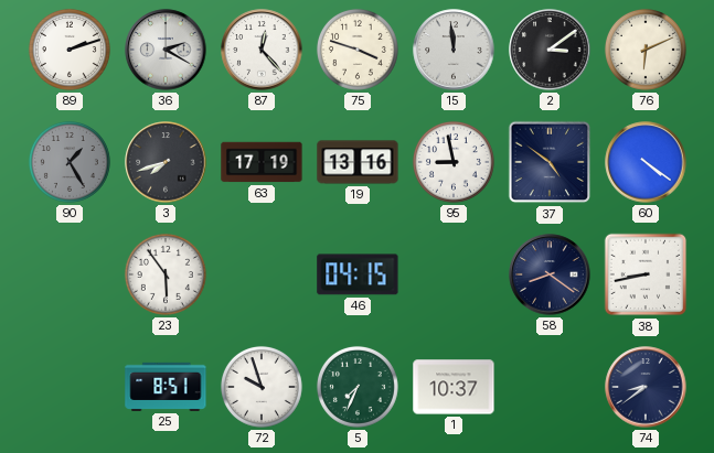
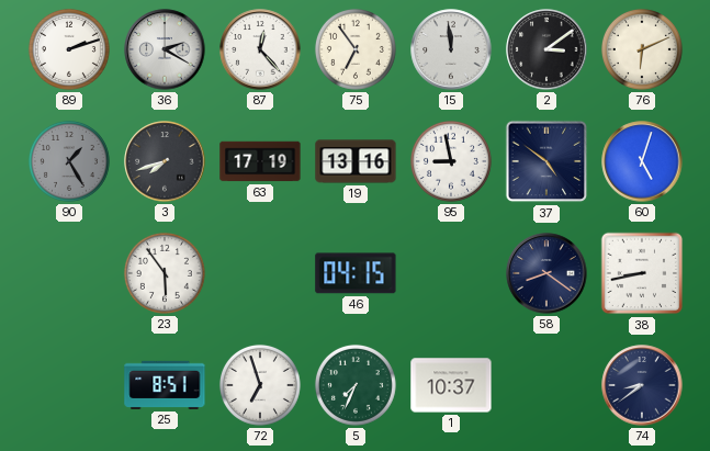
75: 3:48 -> 6:54 (356, 49)
60: 4:21 -> 5:03 (642, 161)
72: 9:57 -> 6:57 (260, 385)
